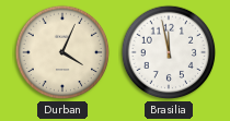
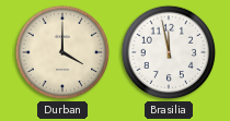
Durban: 4:04 -> 4:00 (62, 52)
